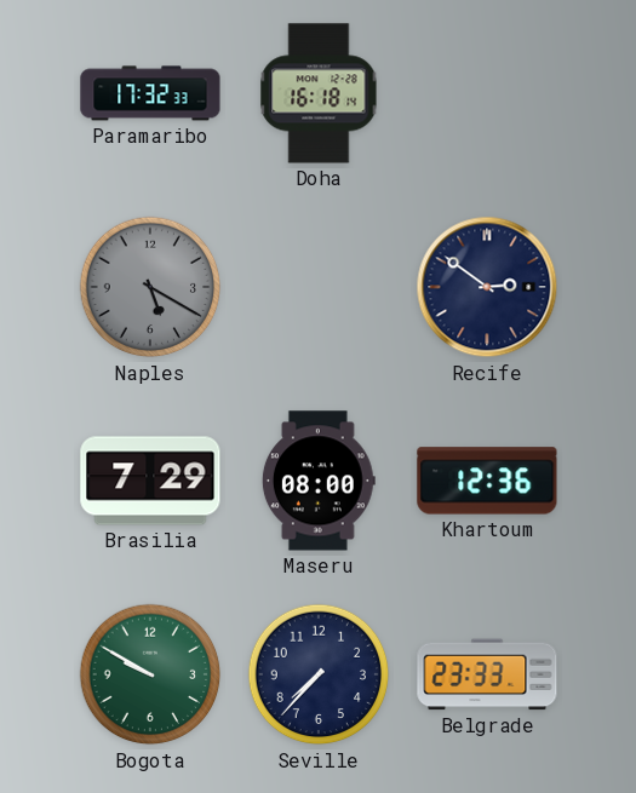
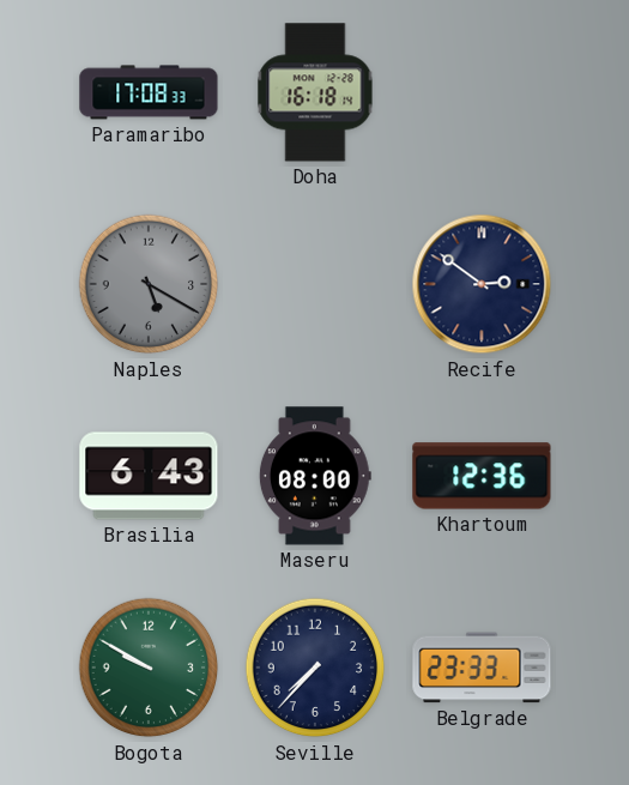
Paramaribo: 17:32 -> 17:08 (149, 92)
Brasilia: 7:29 -> 6:43 (149, 476)
